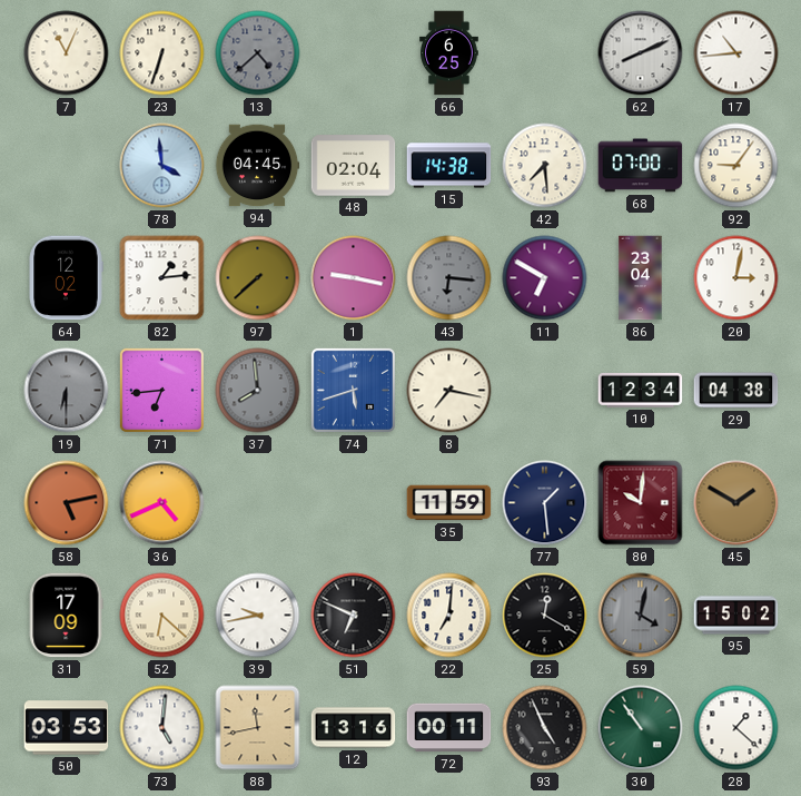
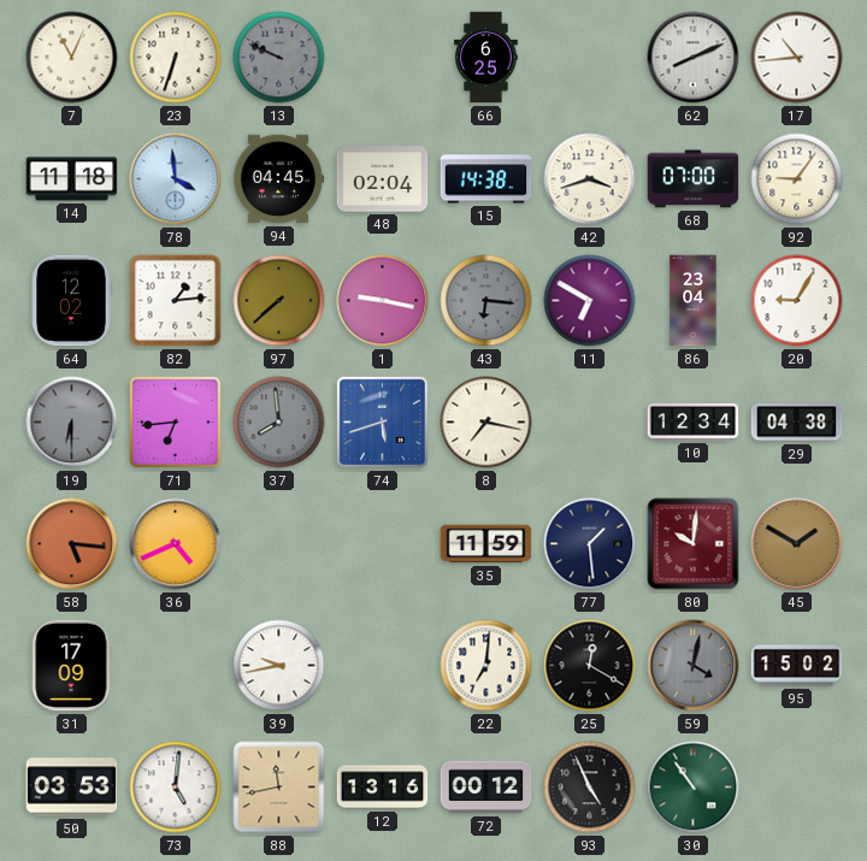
13: 4:38 -> 9:49 (279, 58)
14: none -> 11:18 (72, 179)
42: 7:29 -> 3:42 (590, 179)
20: 3:02 -> 9:05 (797, 301)
58: 5:13 -> 5:16 (72, 544)
52: 6:22 -> none (162, 616)
51: 6:49 -> none (354, 616)
72: 00:11 -> 00:12 (486, 788)
28: 1:22 -> none (736, 728)
